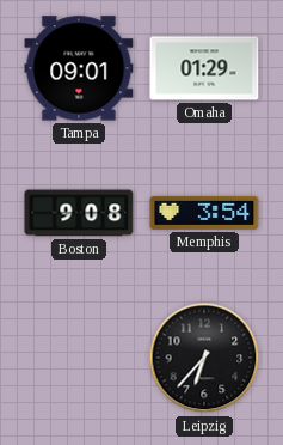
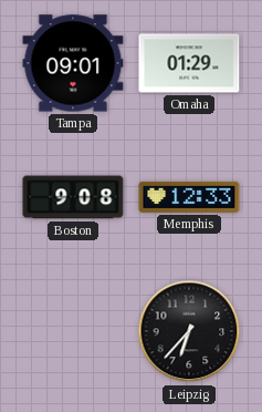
Memphis: 3:54 -> 12:33 (189, 197)
